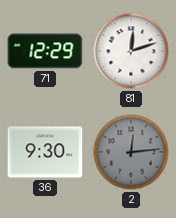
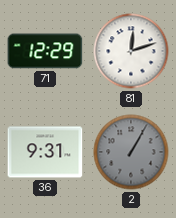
36: 9:30 -> 9:31 (45, 152)
2: 12:14 -> 1:05 (131, 152)
